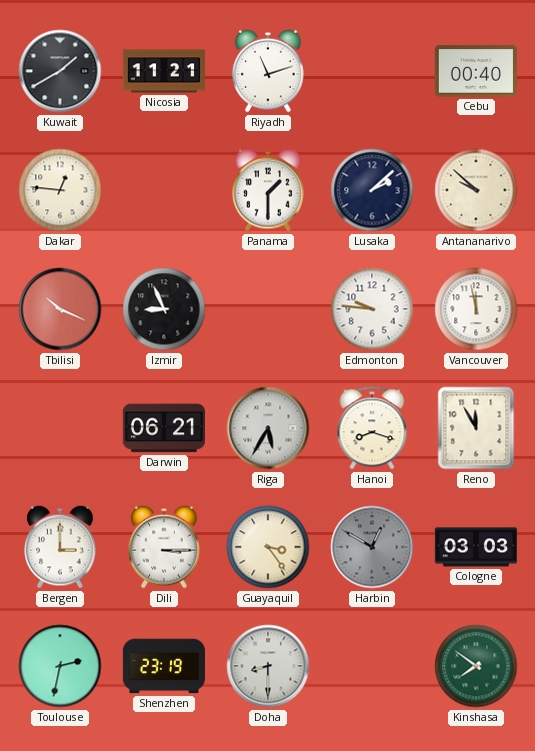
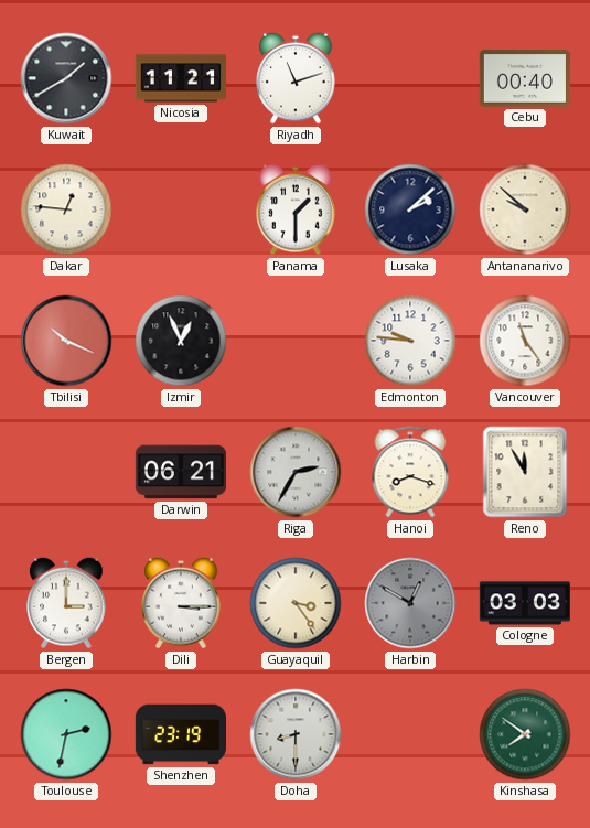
Izmir: 8:56 -> 12:56 (181, 341)
Vancouver: 11:58 -> 11:24 (525, 341)
Riga: 5:35 -> 2:35 (296, 472)
